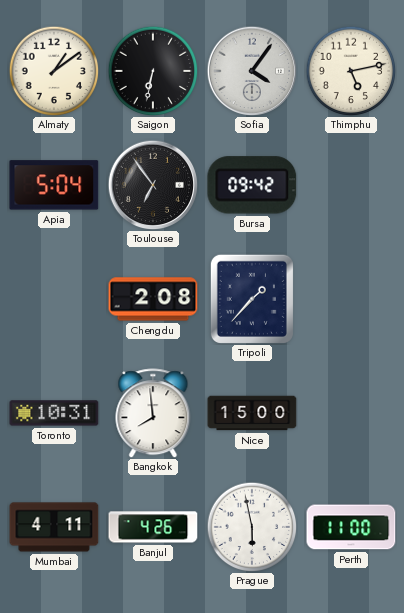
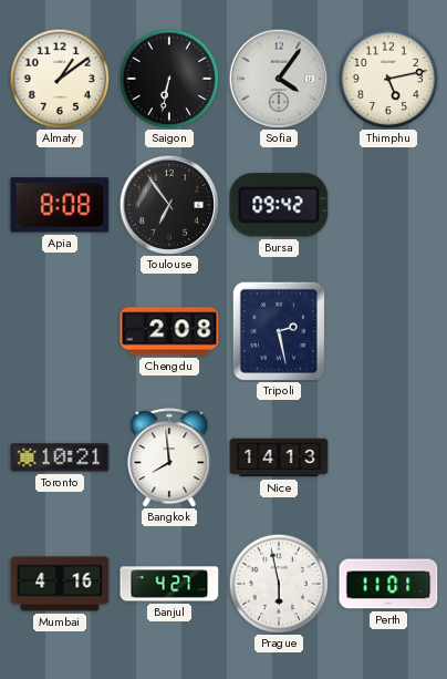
Apia: 5:04 -> 8:08 (60, 205)
Tripoli: 1:37 -> 2:28 (279, 331)
Toronto: 10:31 -> 10:21 (60, 457)
Nice: 15:00 -> 14:13 (279, 457)
Mumbai: 4:11 -> 4:16 (60, 584)
Banjul: 4:26 -> 4:27 (169, 584)
Perth: 11:00 -> 11:01 (388, 584)
